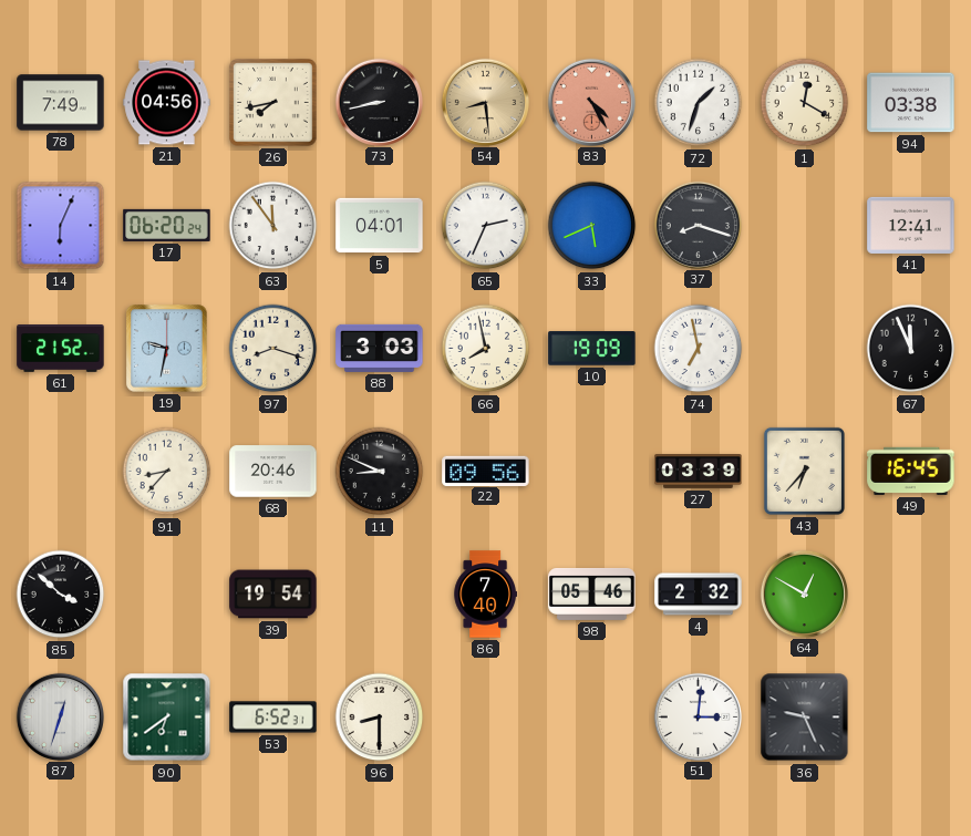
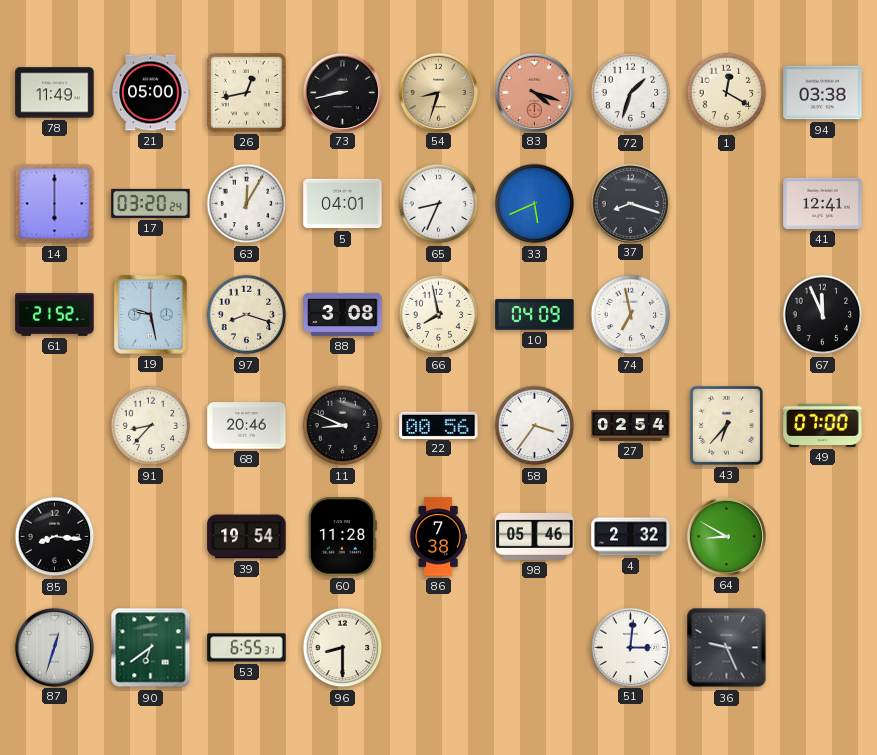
78: 7:49 -> 11:49 (55, 93)
21: 04:56 -> 05:00 (151, 93)
26: 7:43 -> 12:43 (247, 93)
54: 8:29 -> 8:33 (438, 92)
83: 4:25 -> 4:18 (534, 92)
14: 6:04 -> 6:00 (55, 204)
17: 06:20 -> 03:20 (151, 203)
63: 11:54 -> 12:05 (247, 204)
65: 2:34 -> 8:34 (439, 204)
19: 9:32 -> 9:28 (151, 315)
88: 3:03 -> 3:08 (343, 314)
10: 19:09 -> 04:09 (535, 315)
22: 09:56 -> 00:56 (439, 425)
58: none -> 3:36 (535, 426)
27: 03:39 -> 02:54 (631, 426)
49: 16:45 -> 07:00 (823, 425)
85: 3:52 -> 8:16 (55, 537)
60: none -> 11:28 (342, 537)
86: 7:40 -> 7:38 (438, 537)
64: 12:50 -> 8:50 (726, 536)
53: 6:52 -> 6:55 (247, 648)
